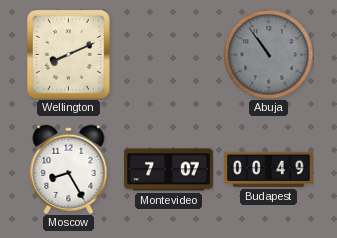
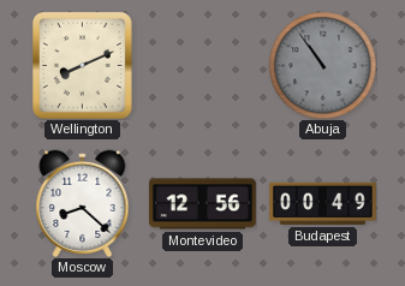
Moscow: 8:25 -> 8:22 (83, 203)
Montevideo: 7:07 -> 12:56 (203, 204)
